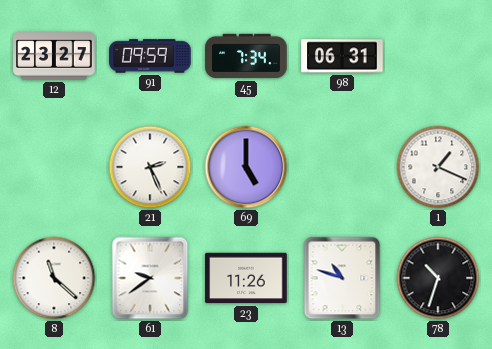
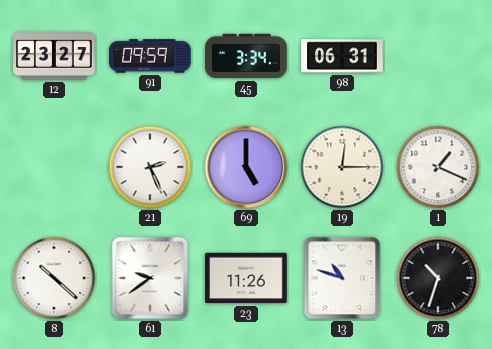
45: 7:34 -> 3:34 (246, 56)
19: none -> 12:15 (342, 167)
8: 11:22 -> 10:22 (54, 278)
